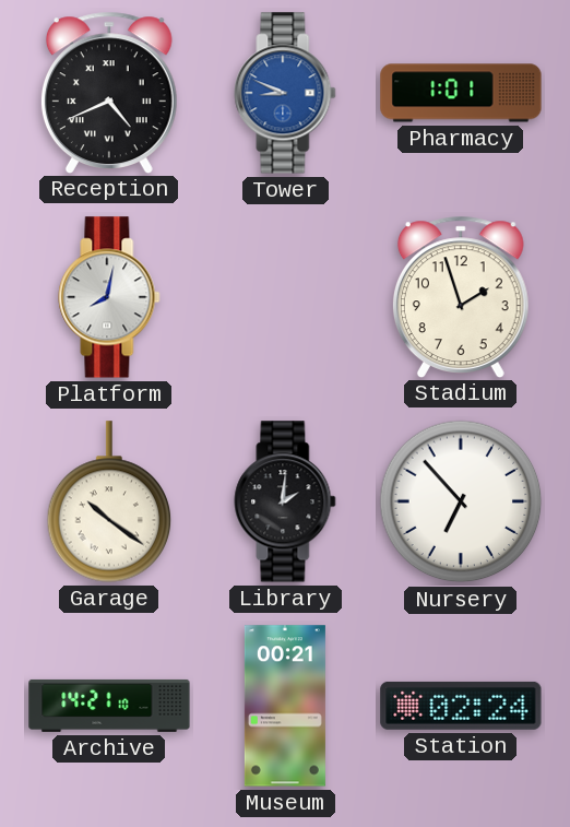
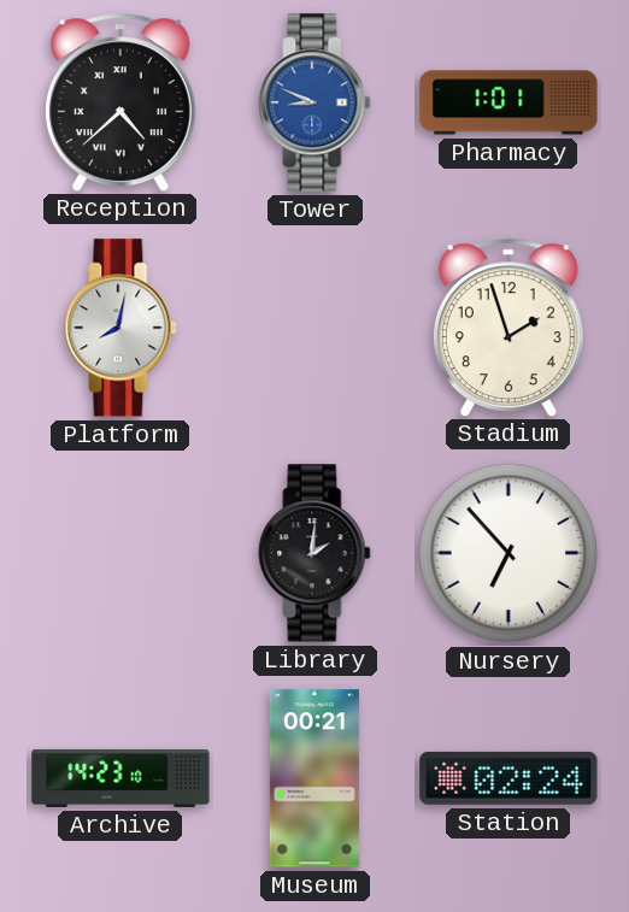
Reception: 4:41 -> 4:38 (120, 101)
Garage: 10:21 -> none (109, 501)
Archive: 14:21 -> 14:23 (120, 778)
